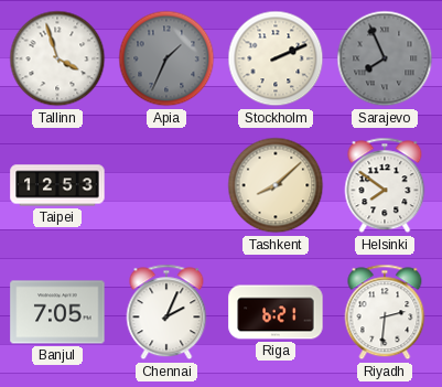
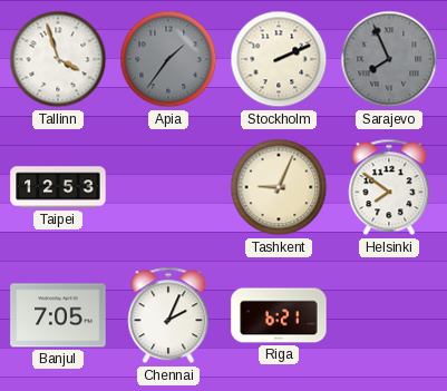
Apia: 1:34 -> 1:36 (168, 59)
Tashkent: 8:08 -> 9:04 (279, 187)
Riyadh: 2:31 -> none (385, 312)
